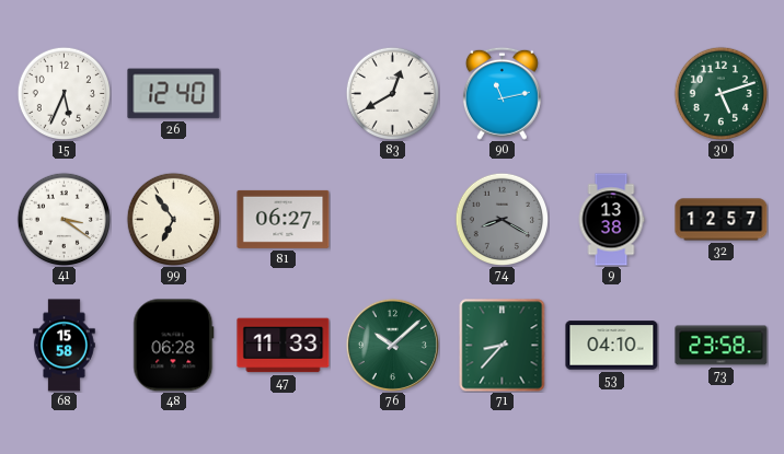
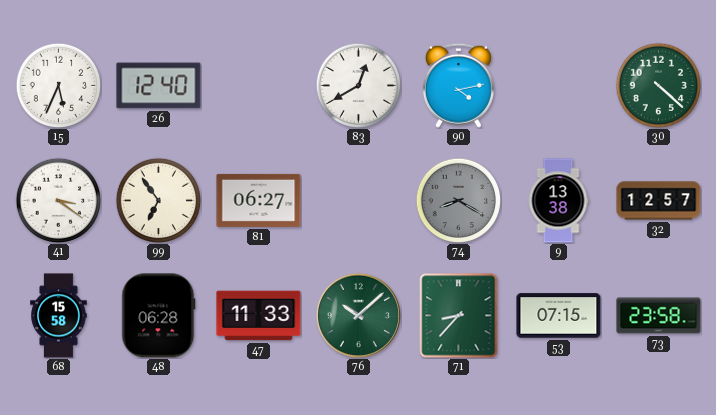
90: 11:13 -> 4:13 (458, 85)
30: 5:12 -> 4:22 (658, 85)
53: 04:10 -> 07:15 (559, 316)
